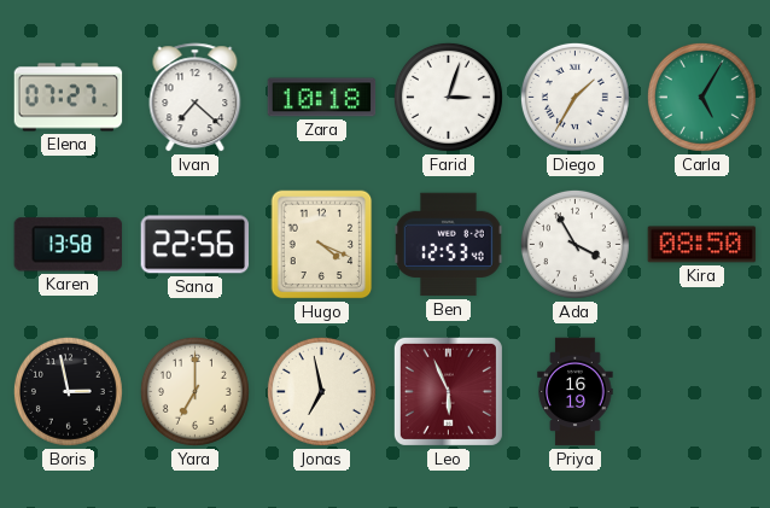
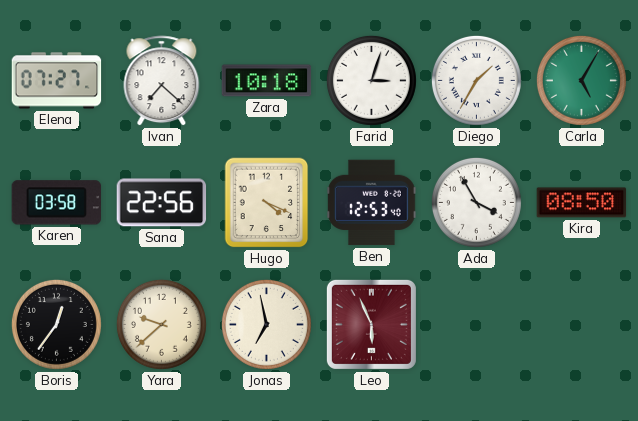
Karen: 13:58 -> 03:58 (57, 203)
Boris: 2:58 -> 12:36 (56, 324)
Yara: 7:00 -> 9:38 (161, 324)
Priya: 16:19 -> none (576, 392)
